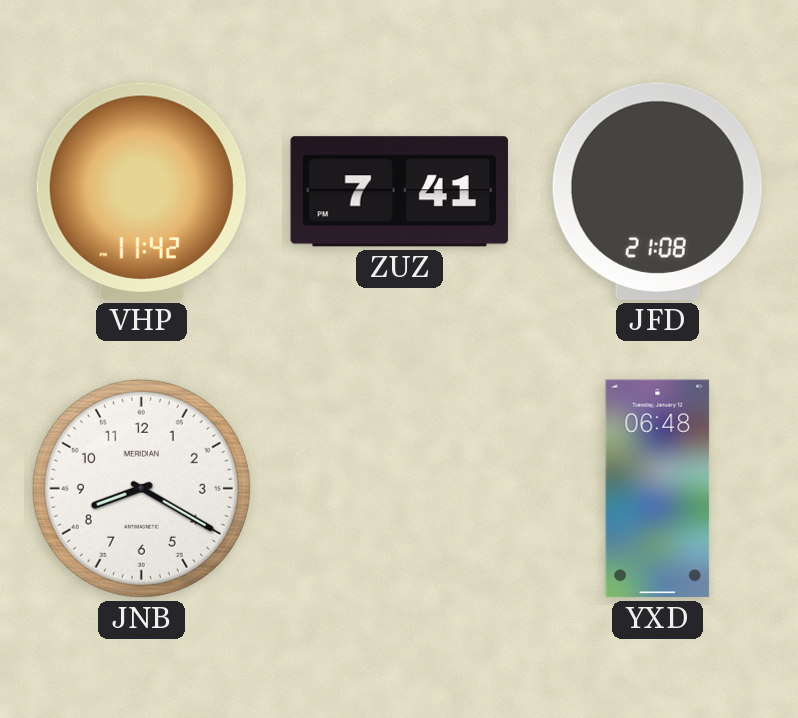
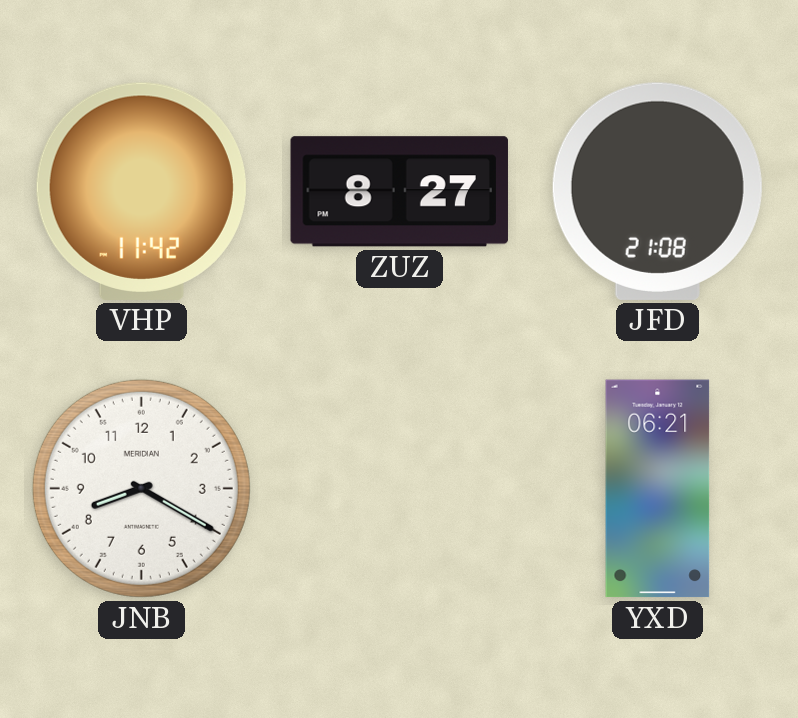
ZUZ: 7:41 -> 8:27 (399, 192)
YXD: 06:48 -> 06:21 (658, 489)
